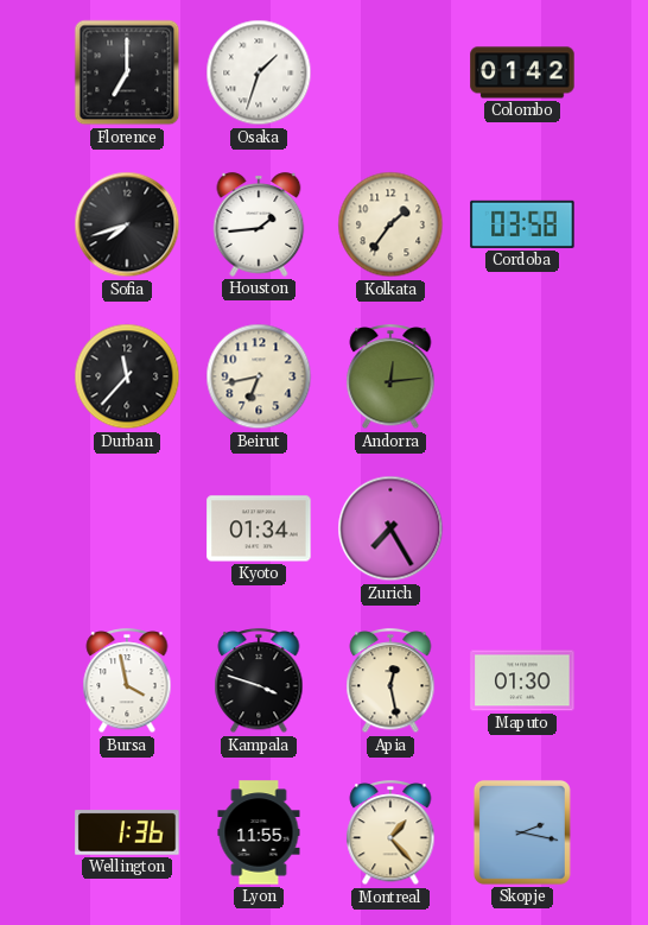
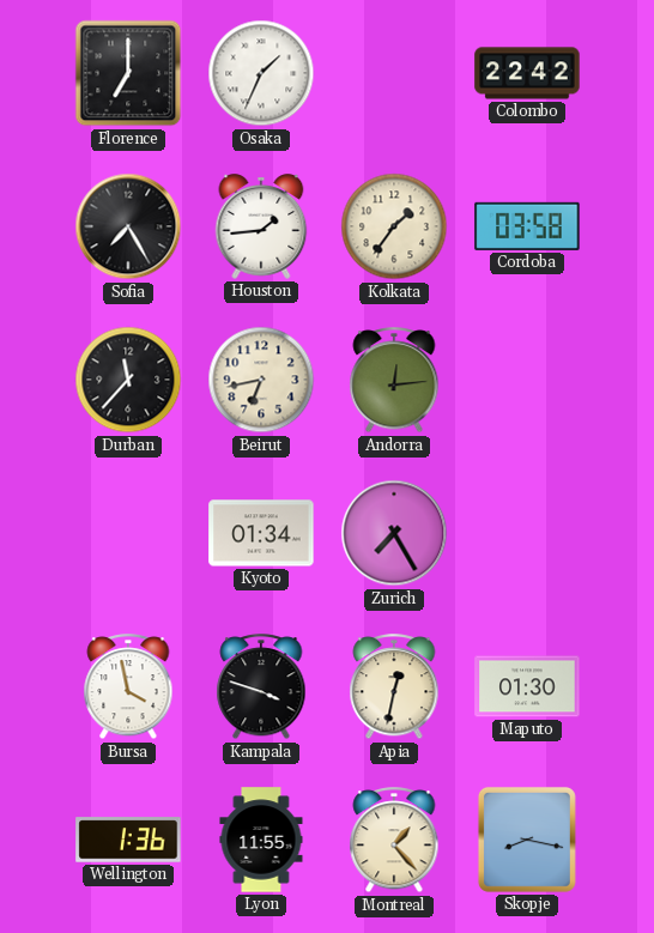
Osaka: 1:33 -> 1:34 (261, 73)
Colombo: 01:42 -> 22:42 (527, 73)
Sofia: 7:42 -> 7:25 (128, 226)
Apia: 12:28 -> 12:32 (394, 687)
Skopje: 2:17 -> 8:17 (527, 840)
